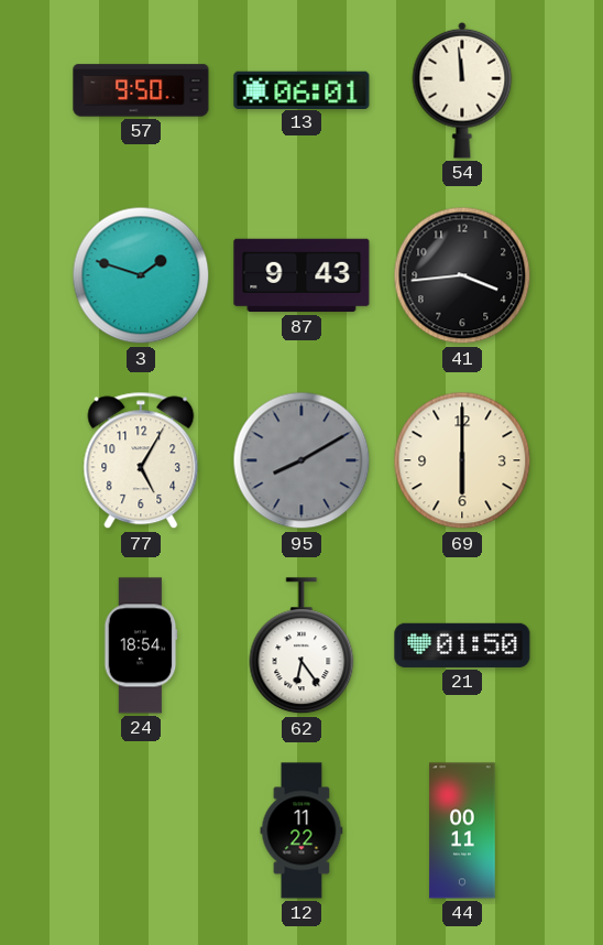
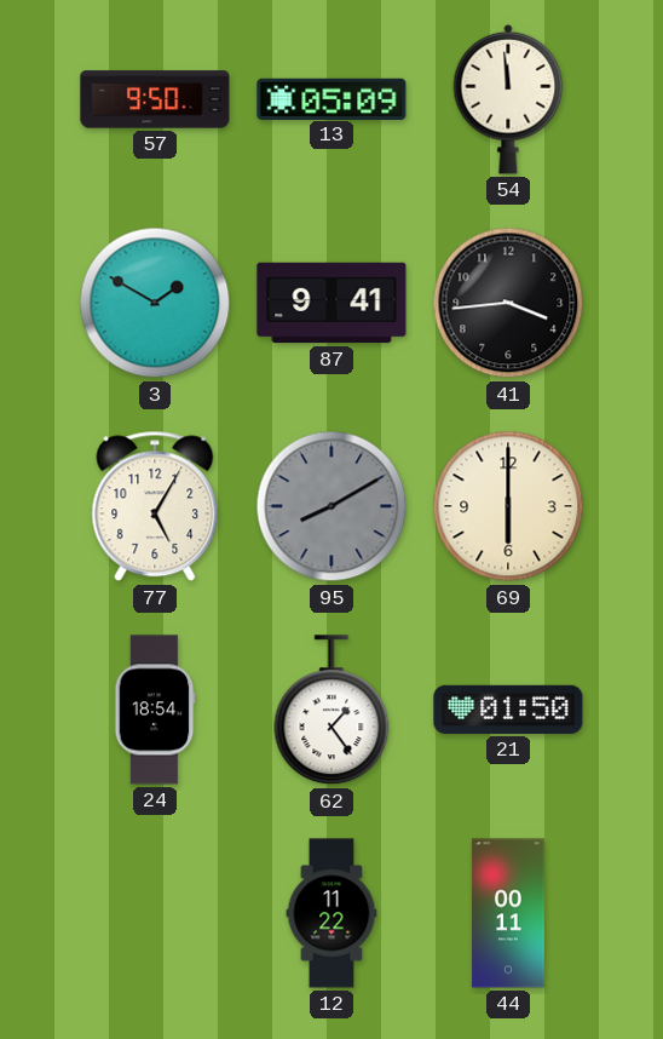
13: 06:01 -> 05:09 (331, 98)
3: 1:48 -> 1:50 (155, 303)
87: 9:43 -> 9:41 (331, 303)
62: 6:24 -> 1:24 (331, 711)
